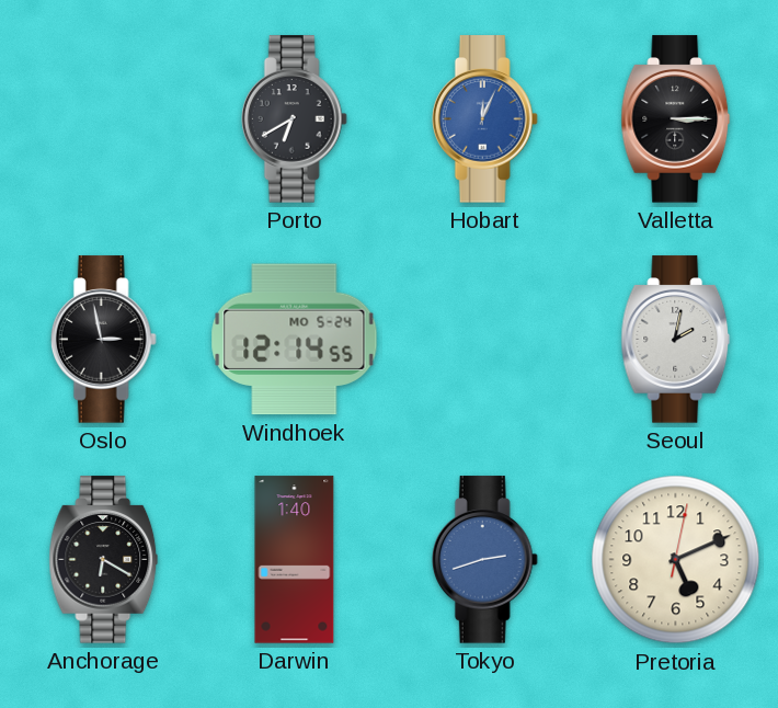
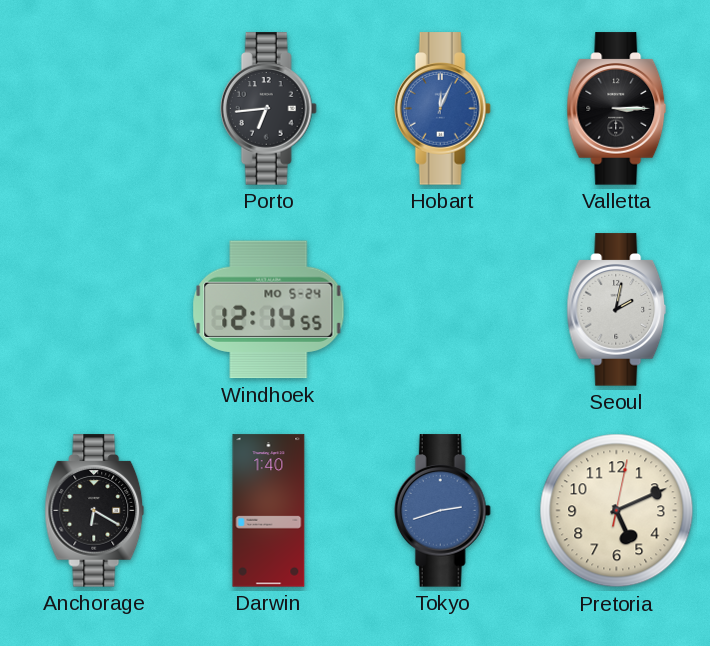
Porto: 6:40 -> 6:44 (268, 109)
Oslo: 2:58 -> none (103, 340)
